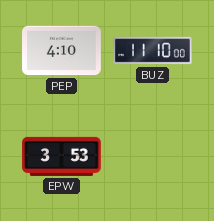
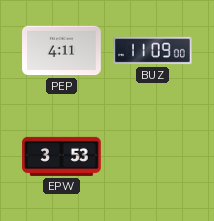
PEP: 4:10 -> 4:11 (62, 51)
BUZ: 11:10 -> 11:09 (153, 51)
